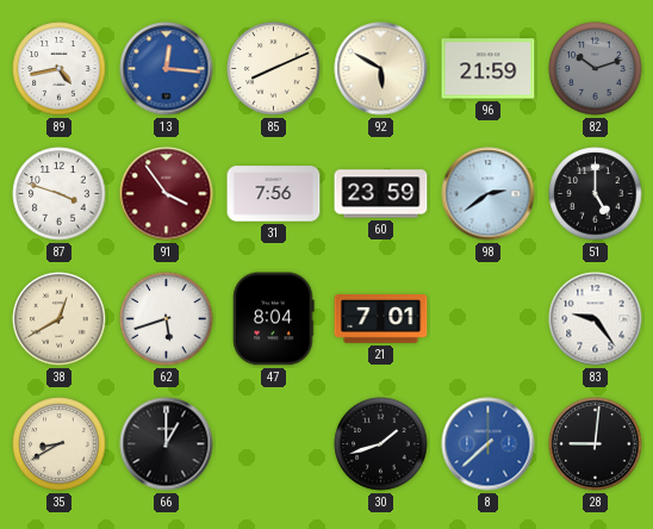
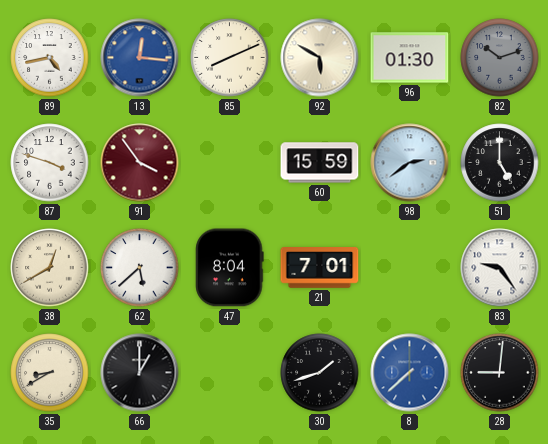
96: 21:59 -> 01:30 (410, 58)
31: 7:56 -> none (274, 194)
60: 23:59 -> 15:59 (320, 163)
62: 5:42 -> 5:38 (140, 268)
